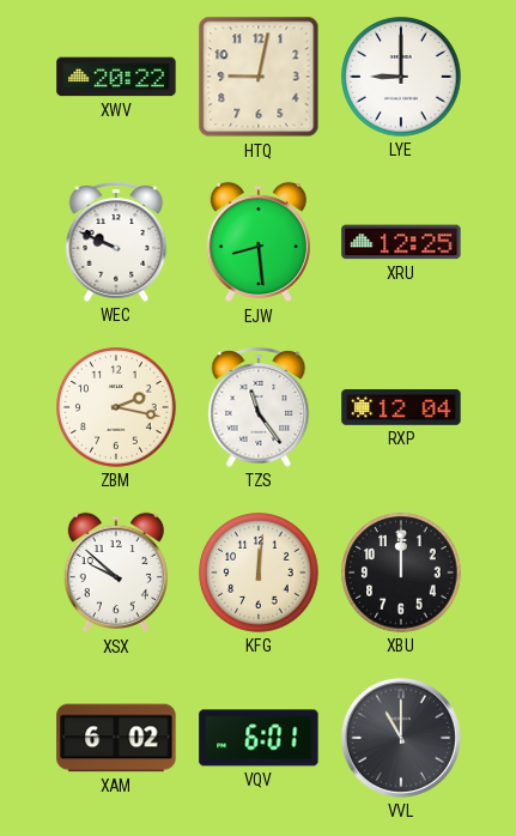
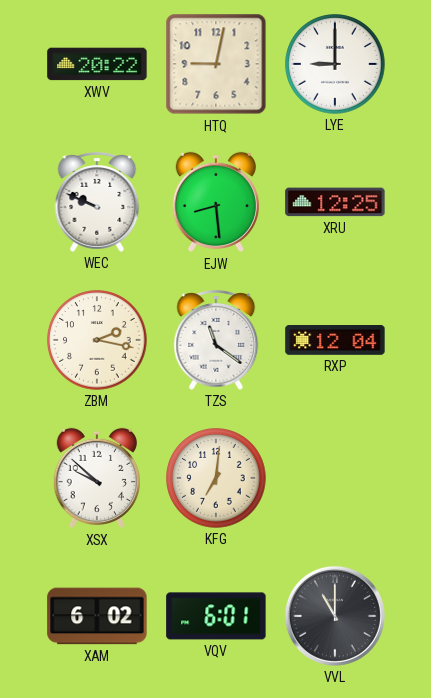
TZS: 11:24 -> 11:21 (216, 340)
KFG: 12:01 -> 7:01 (216, 478)
XBU: 12:00 -> none (401, 573)
